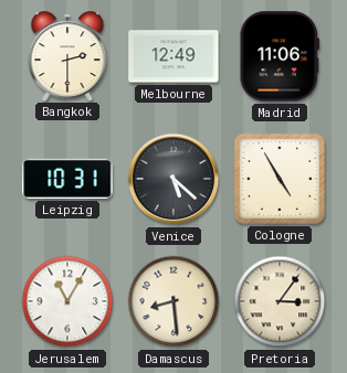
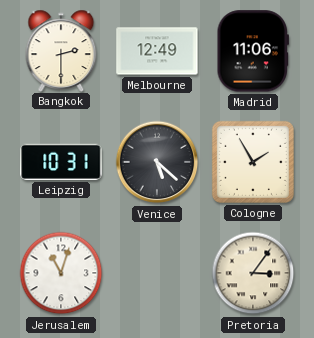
Cologne: 4:55 -> 1:55 (253, 162)
Jerusalem: 11:05 -> 11:03 (61, 273)
Damascus: 8:29 -> none (173, 301)
